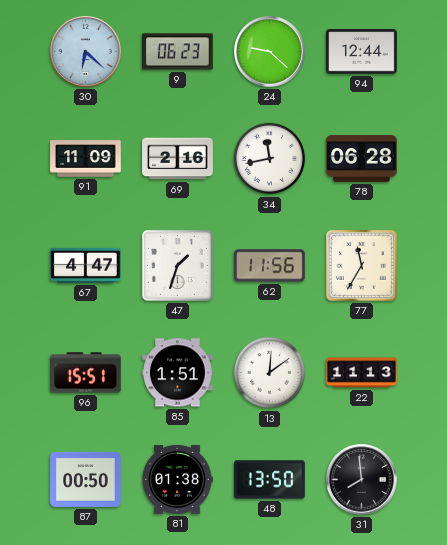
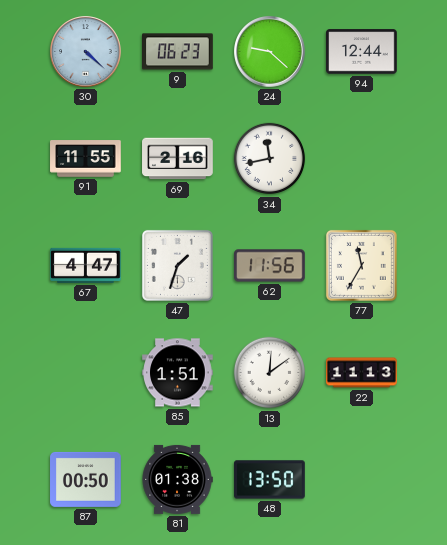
30: 6:22 -> 4:22 (86, 52)
91: 11:09 -> 11:55 (86, 159)
78: 06:28 -> none (362, 159)
96: 15:51 -> none (86, 373)
31: 7:59 -> none (362, 480)
